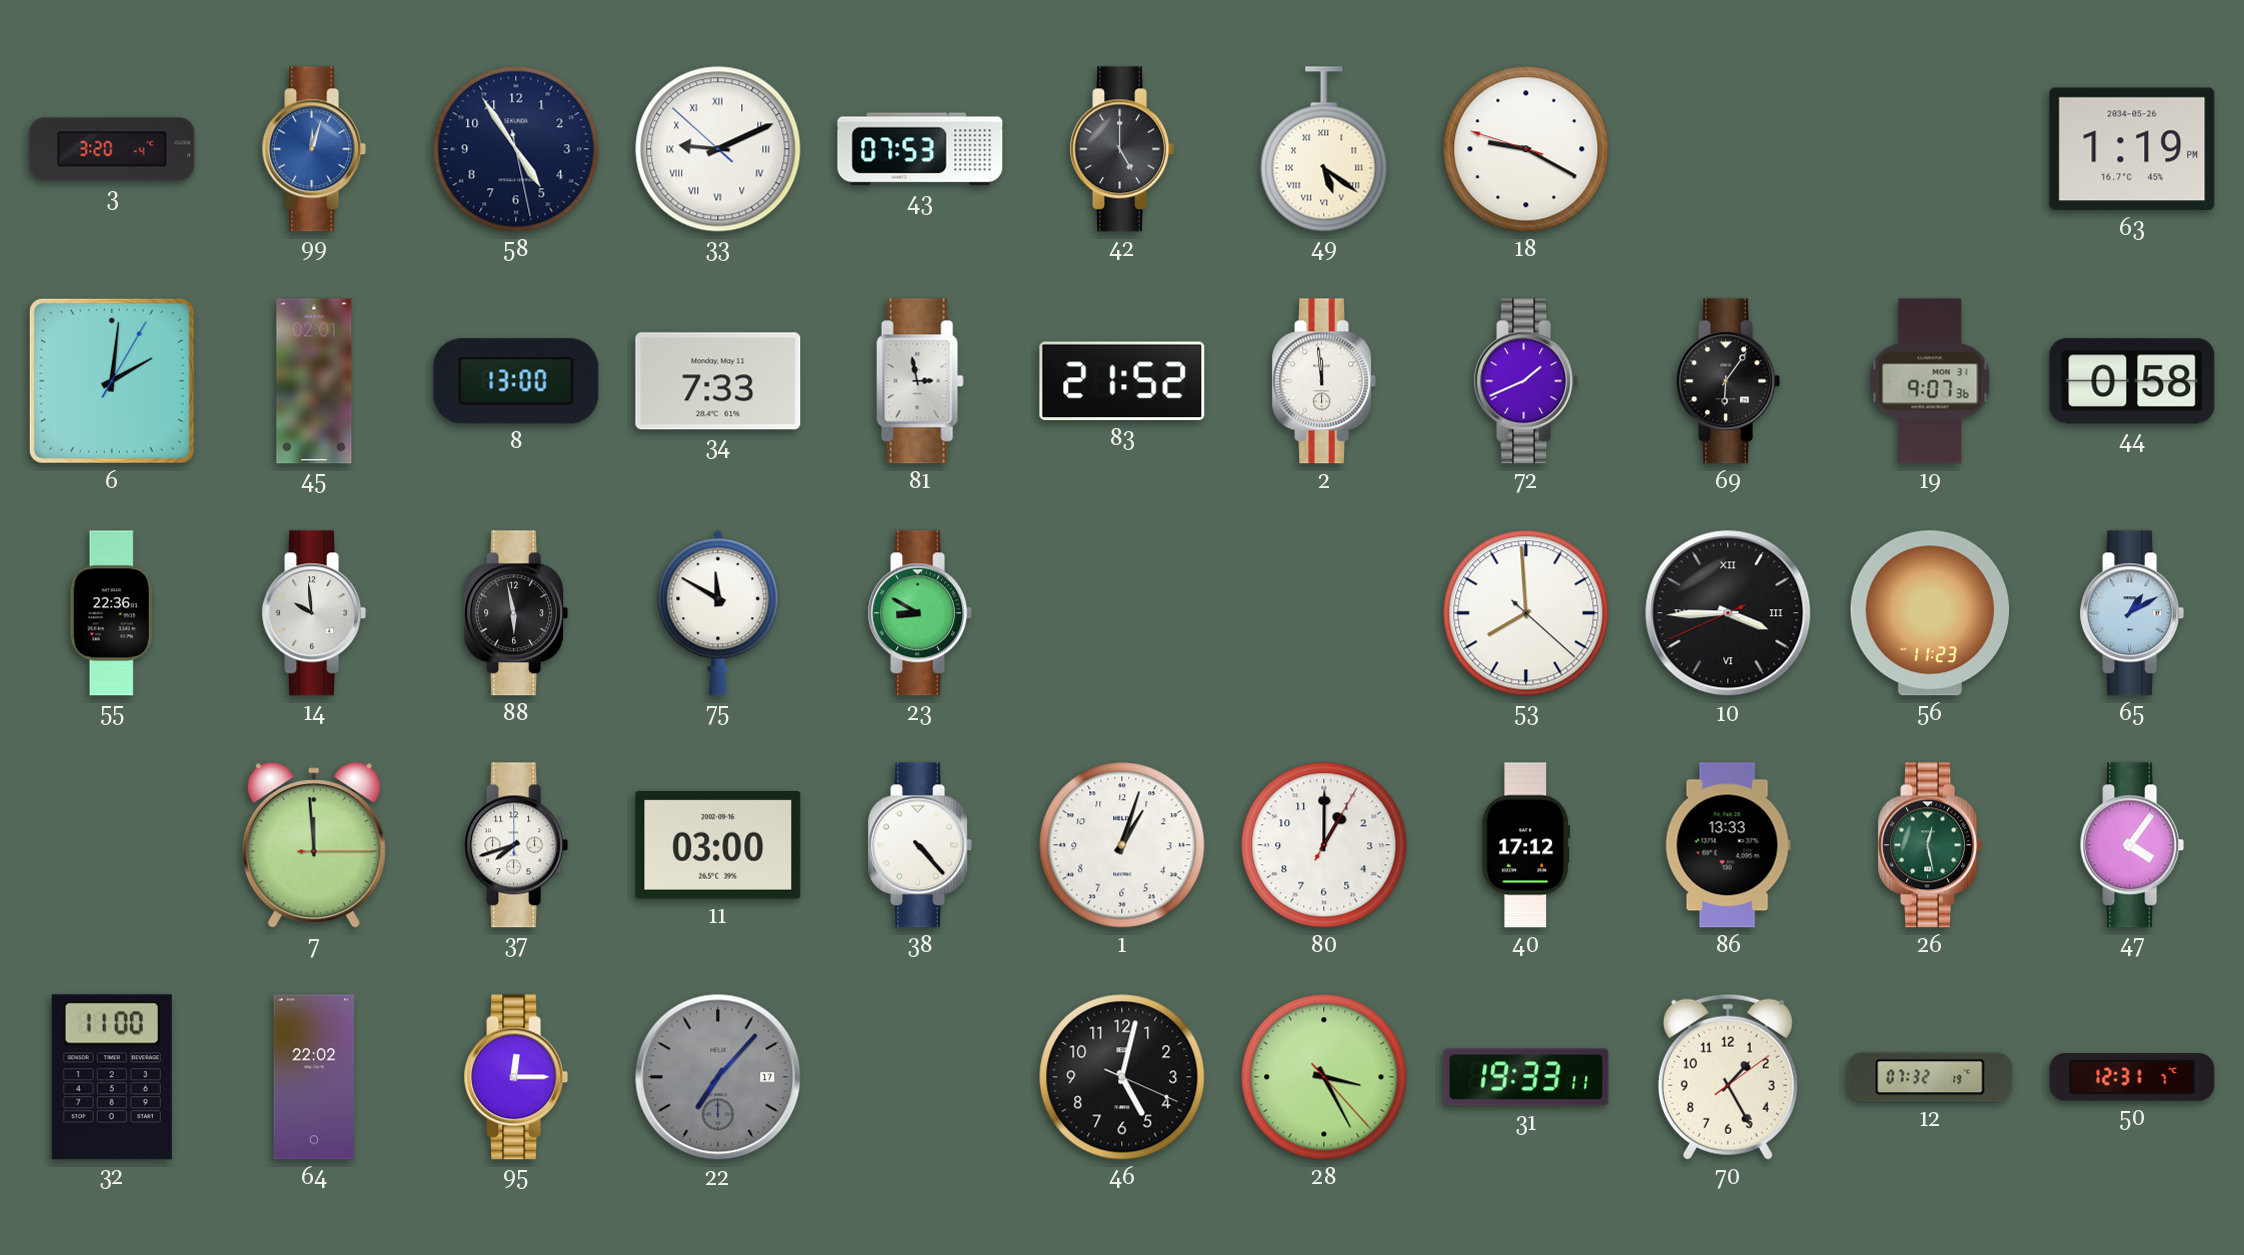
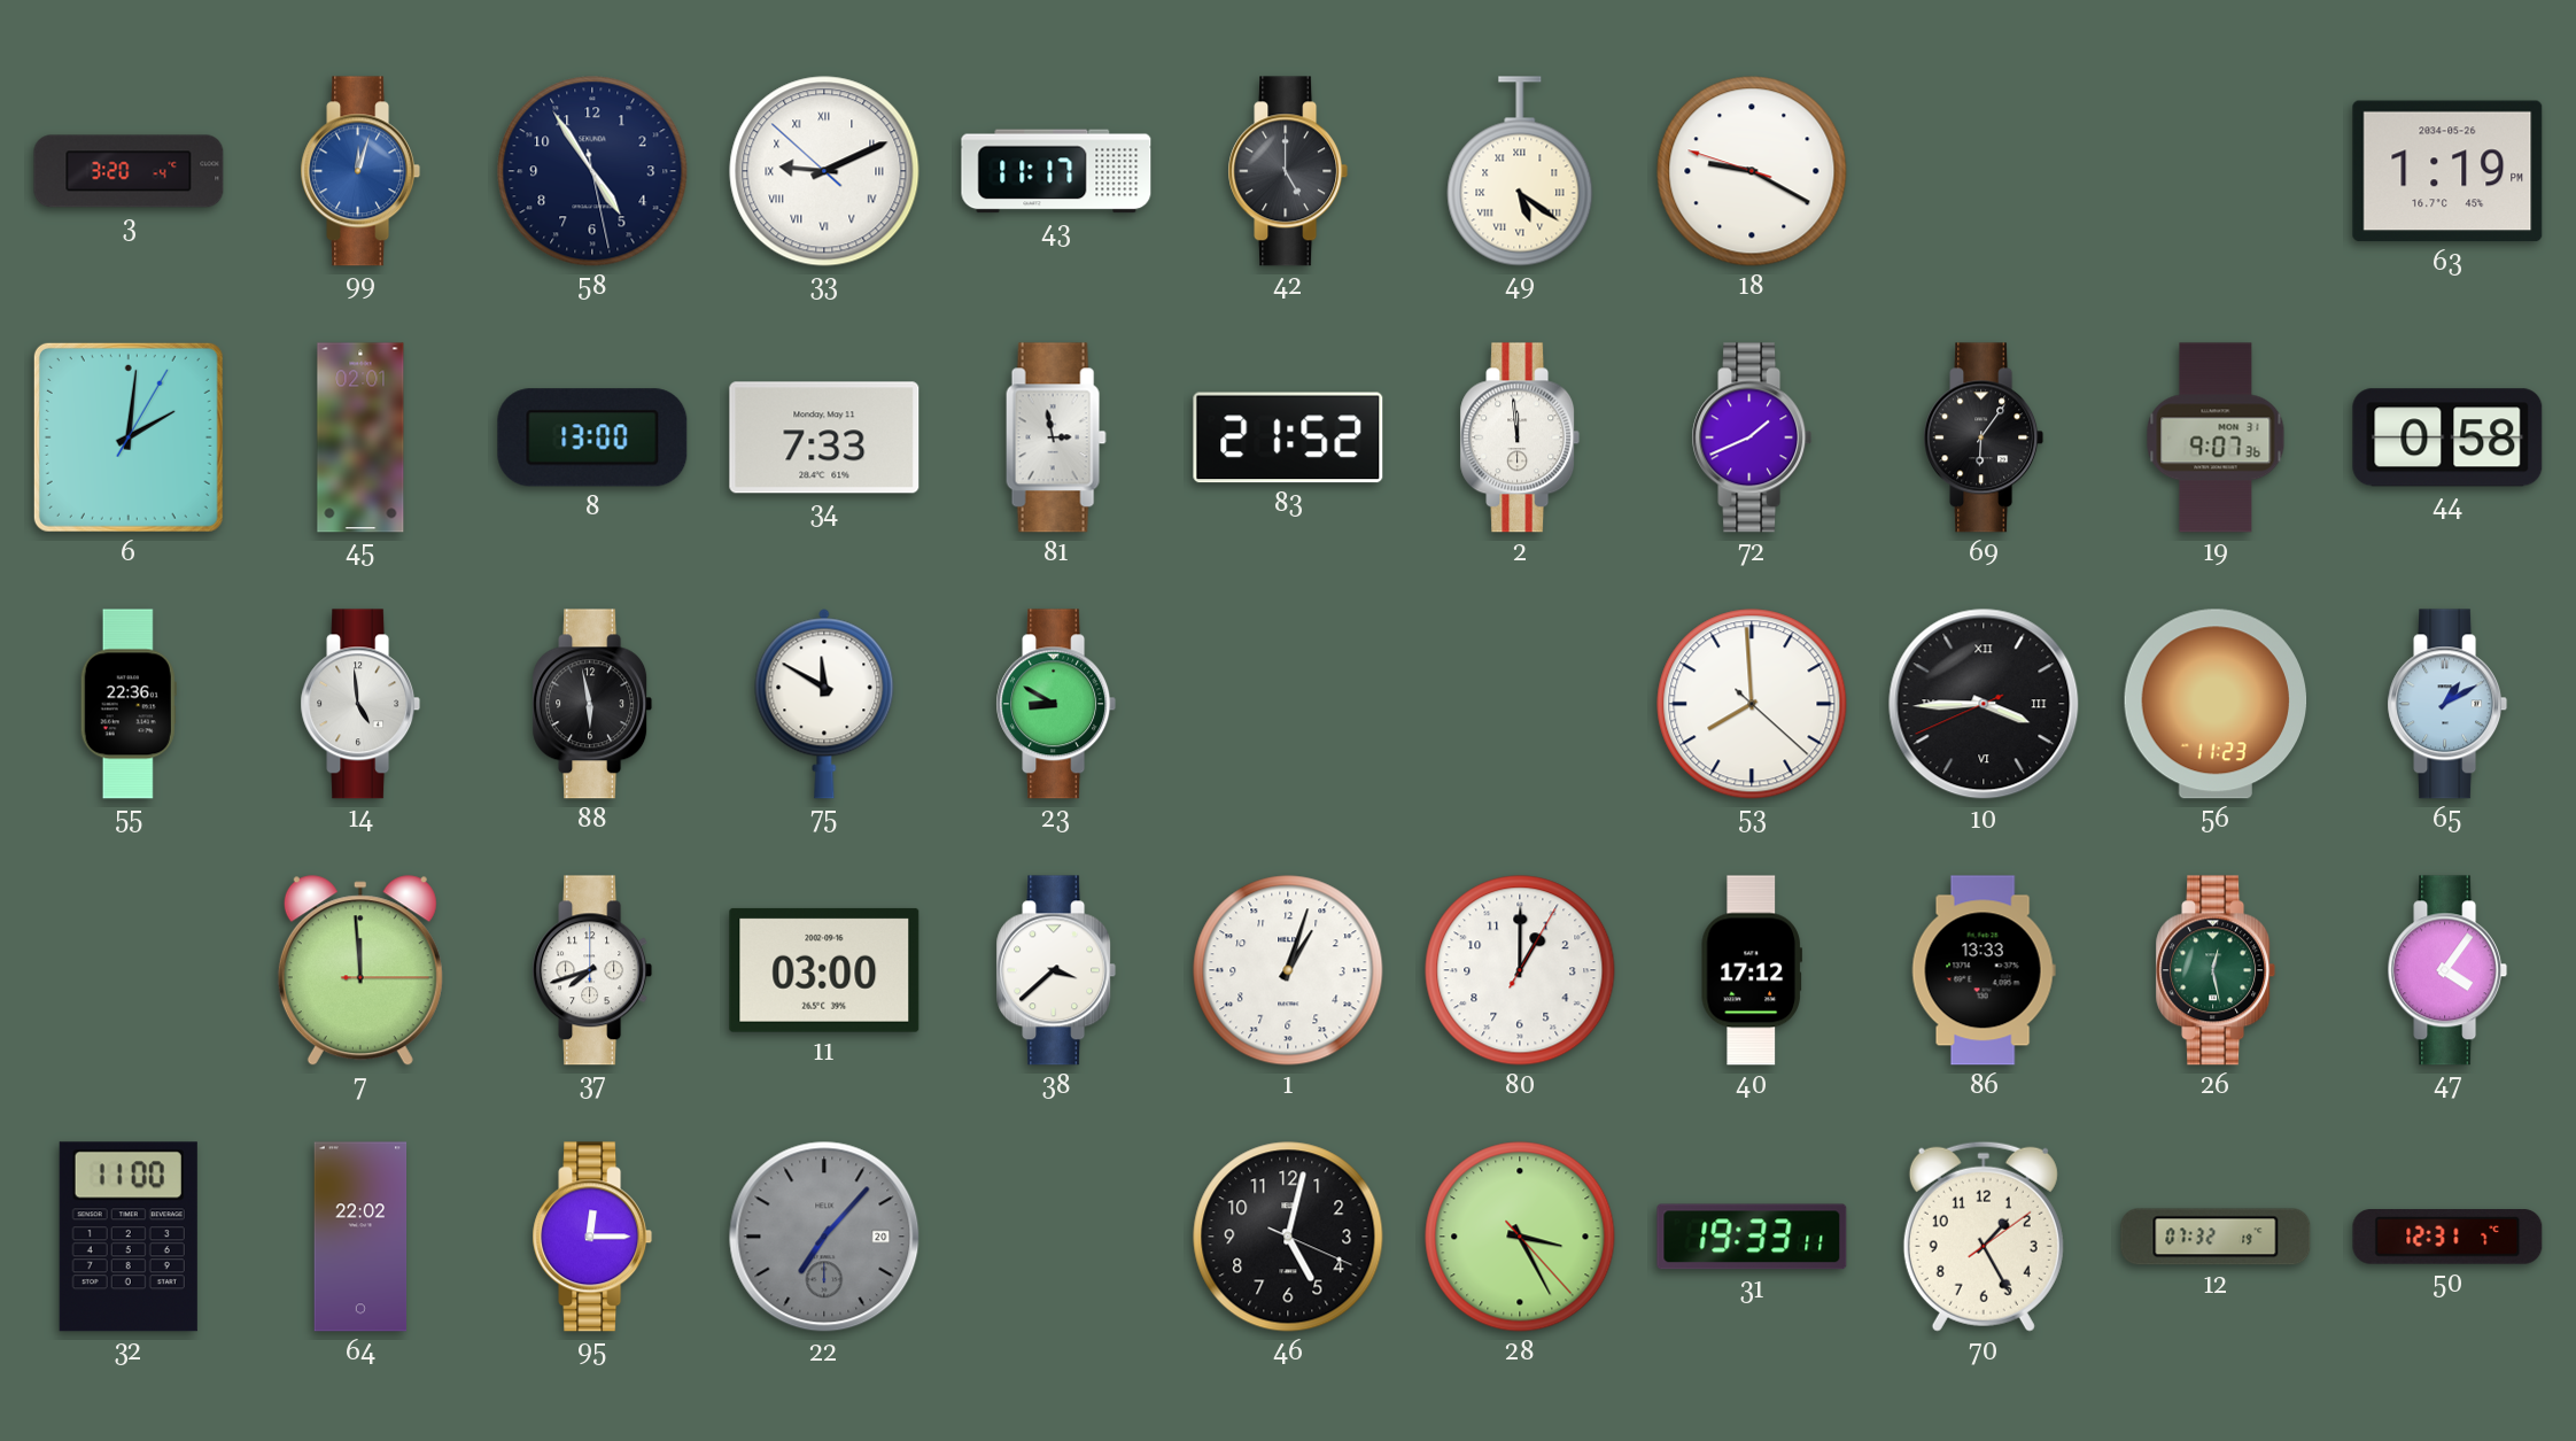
43: 07:53 -> 11:17 (1056, 171)
14: 9:59 -> 4:59 (360, 704)
38: 4:23 -> 3:38 (1056, 970)
22 date: 17 -> 20 (824, 1237)
